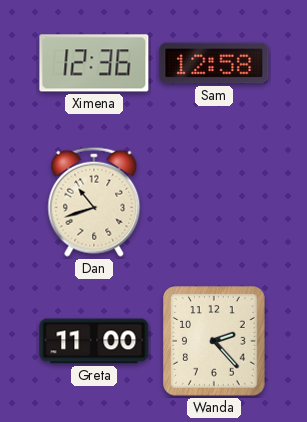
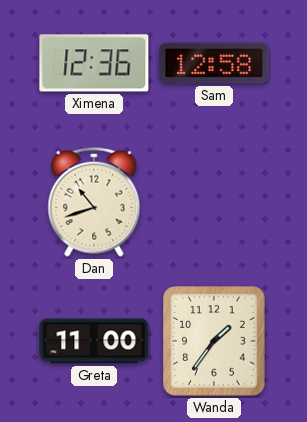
Wanda: 2:23 -> 1:36 (214, 341)
